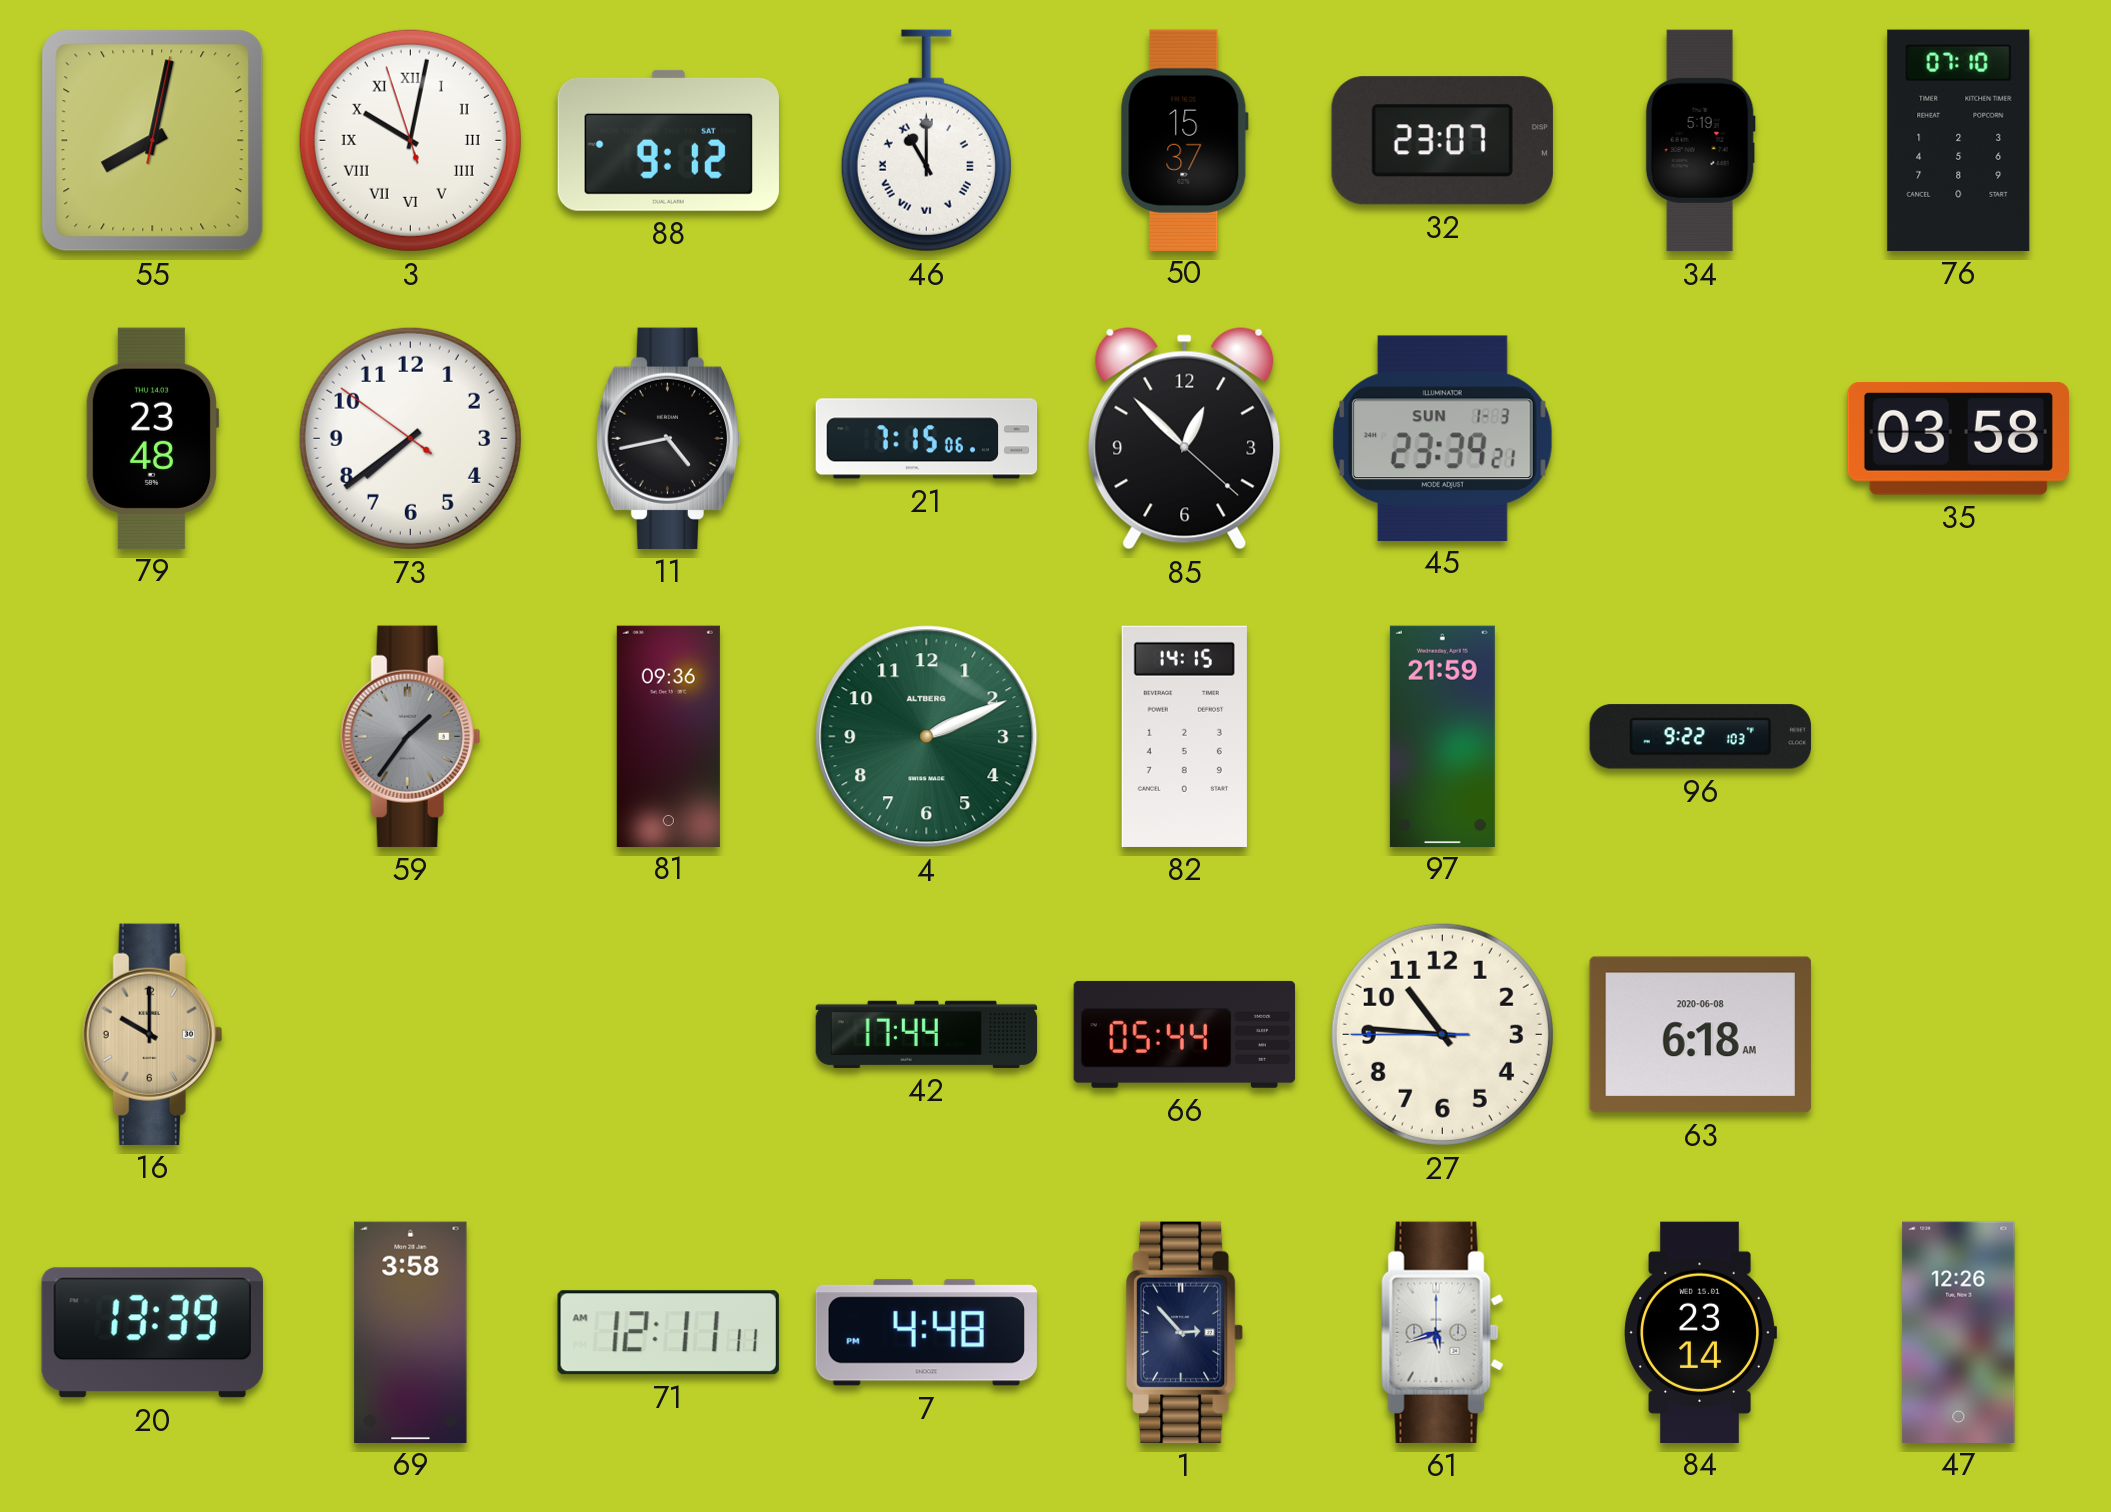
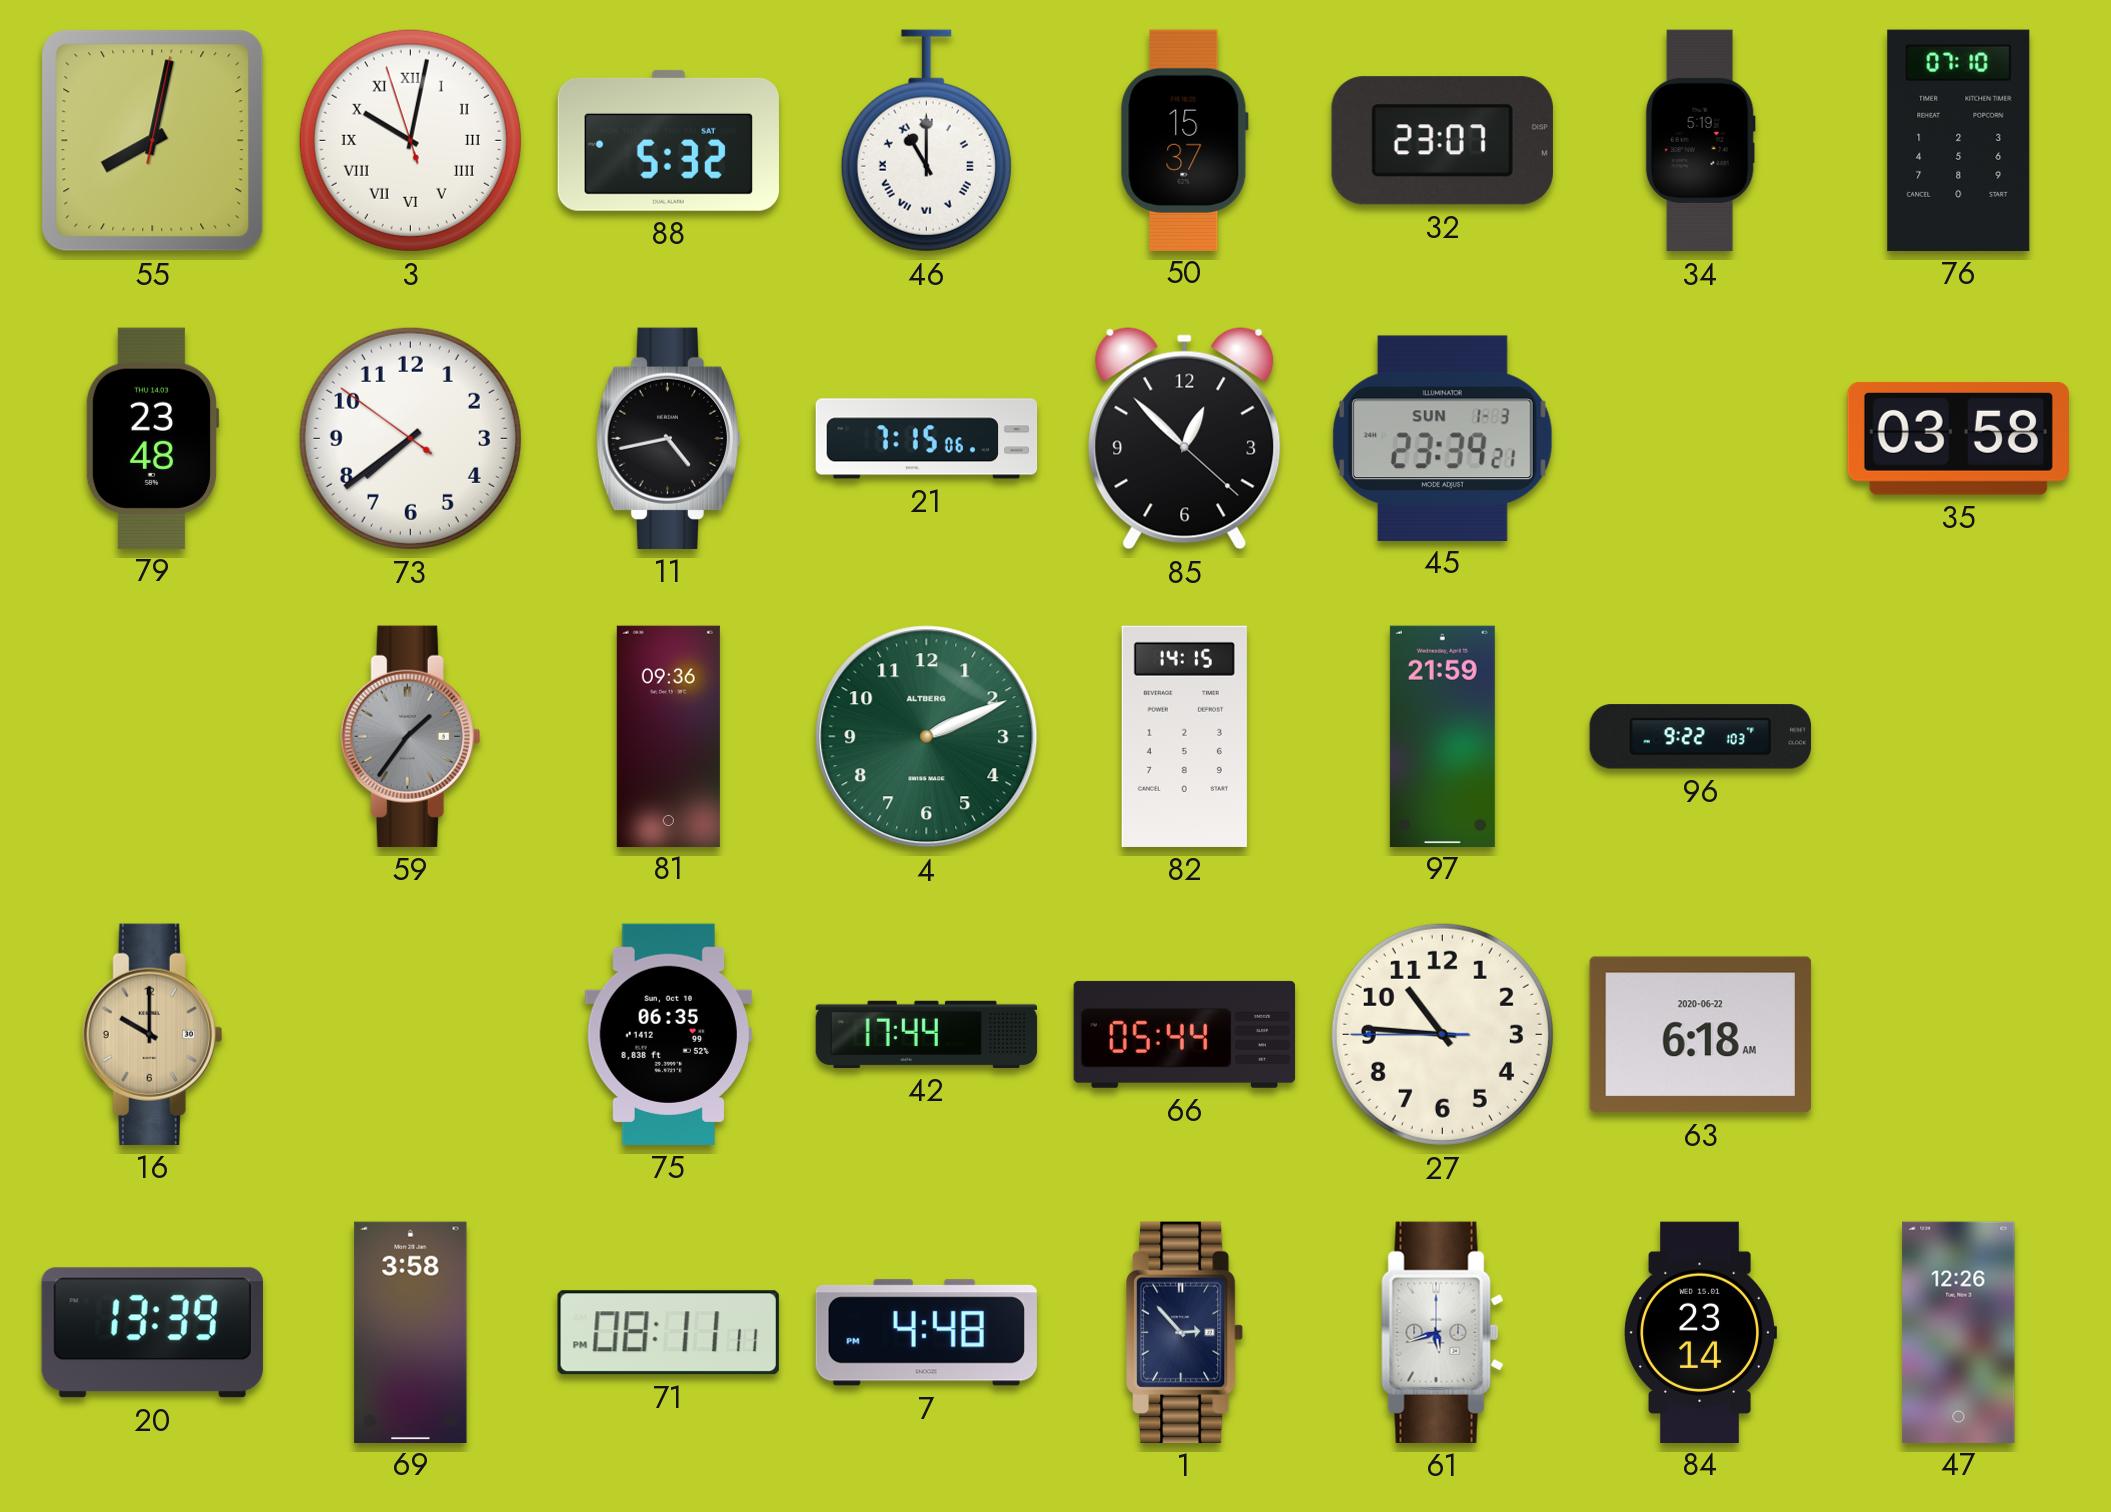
88: 9:12 -> 5:32 (668, 140)
75: none -> 06:35 (668, 1034)
63 date: 2020-06-08 -> 2020-06-22 (1700, 1035)
71: 12:11 -> 08:11 (668, 1333)
